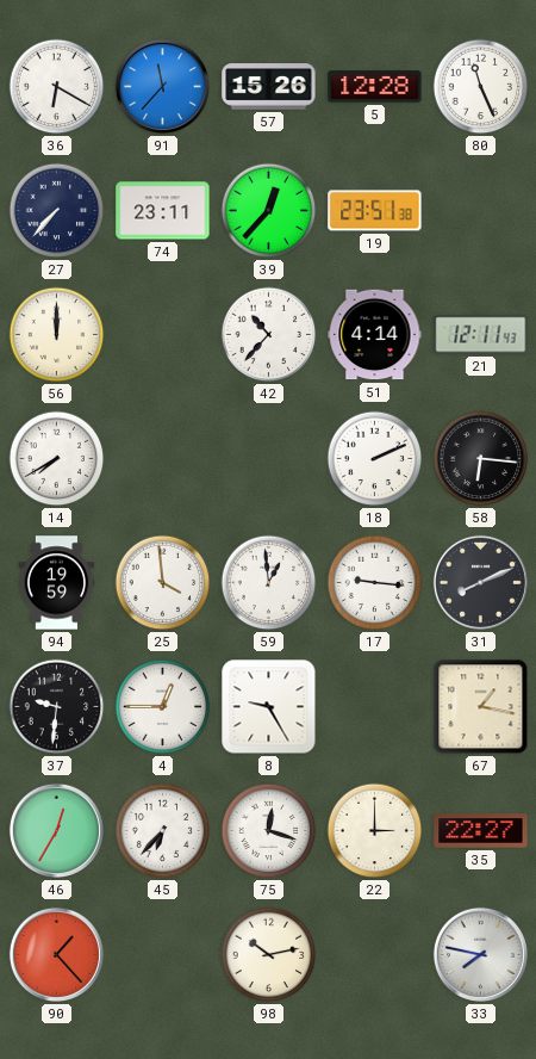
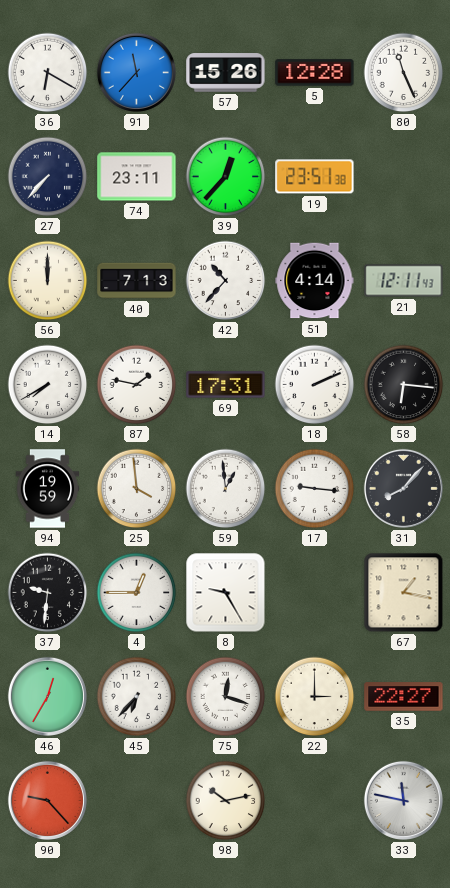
40: none -> 7:13 (137, 281)
87: none -> 1:47 (137, 385)
69: none -> 17:31 (226, 385)
31: 8:11 -> 8:07 (403, 488)
90: 1:23 -> 9:23 (47, 800)
33: 7:47 -> 11:47 (403, 800)
